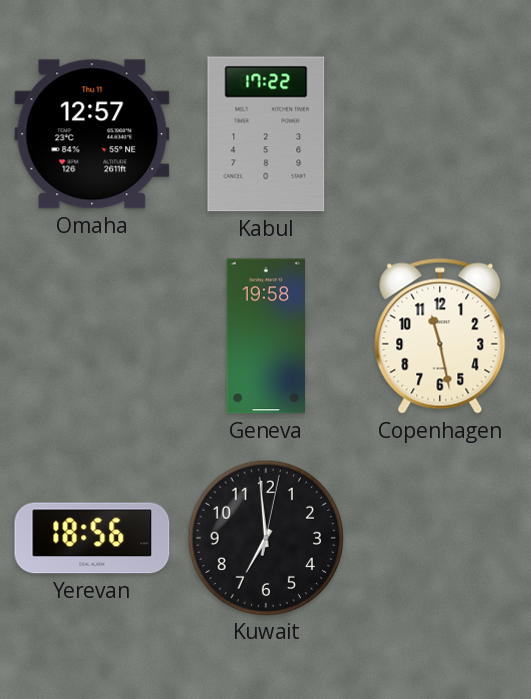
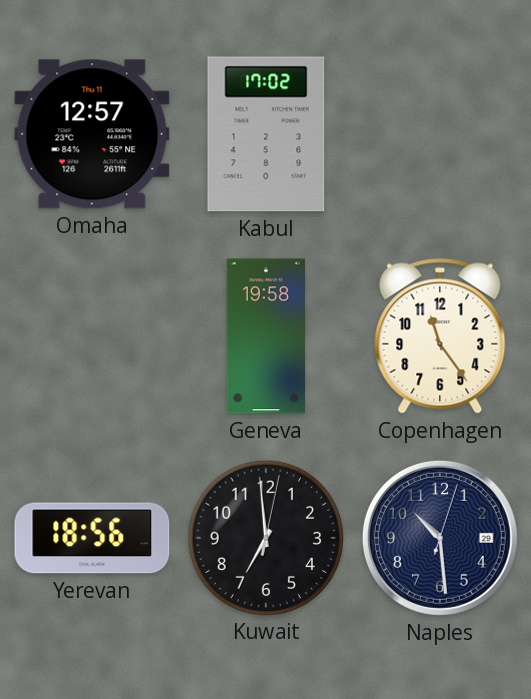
Kabul: 17:22 -> 17:02 (266, 134)
Copenhagen: 11:28 -> 11:24 (440, 336)
Naples: none -> 10:29 (440, 538)
